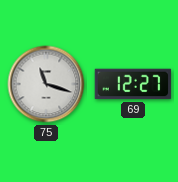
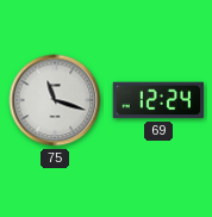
69: 12:27 -> 12:24 (158, 100)
